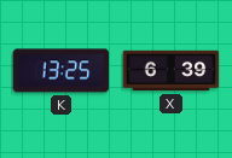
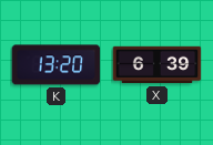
K: 13:25 -> 13:20 (55, 65)
